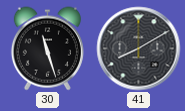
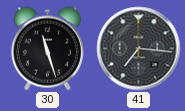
41: 8:10 -> 7:16 (139, 49)
